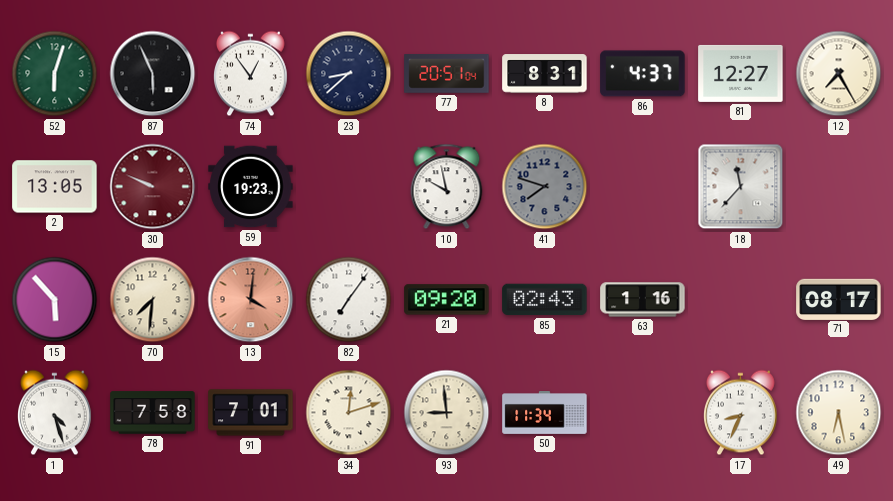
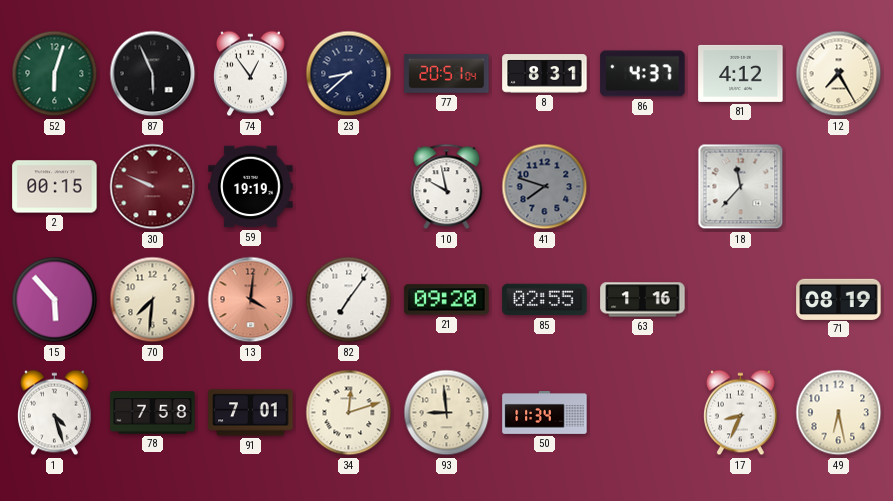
81: 12:27 -> 4:12 (741, 73)
2: 13:05 -> 00:15 (55, 187)
59: 19:23 -> 19:19 (251, 187)
85: 02:43 -> 02:55 (545, 300)
71: 08:17 -> 08:19 (839, 299)
